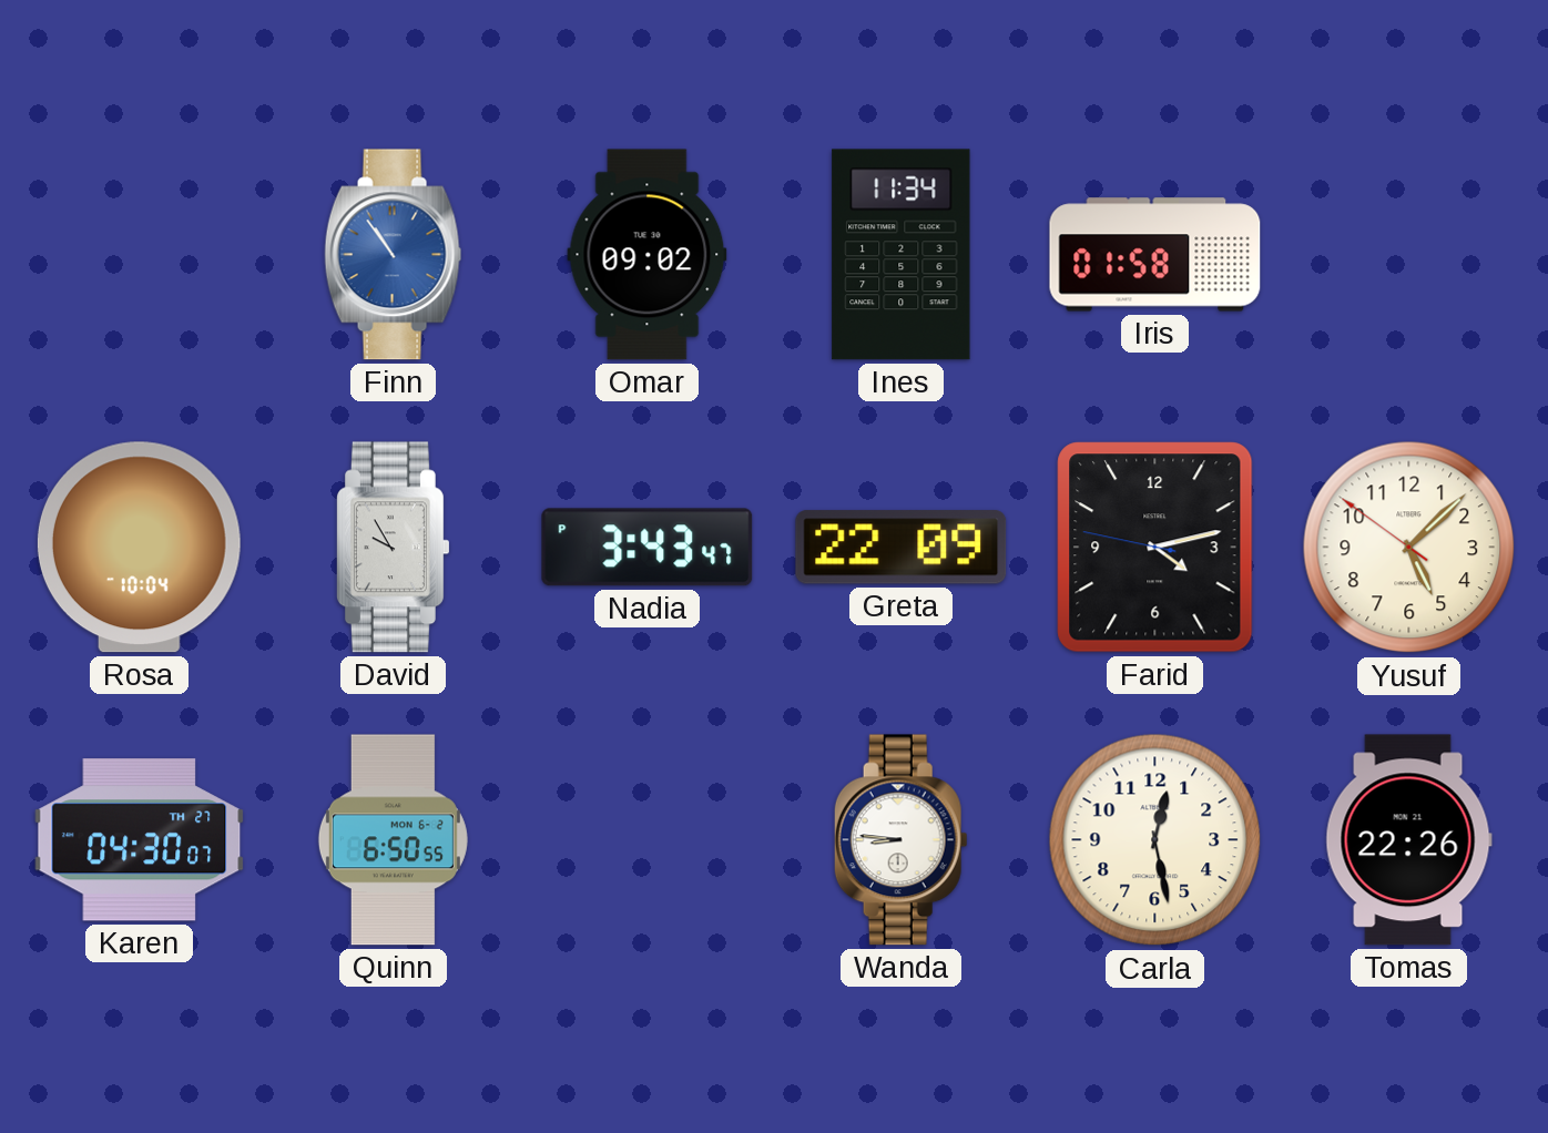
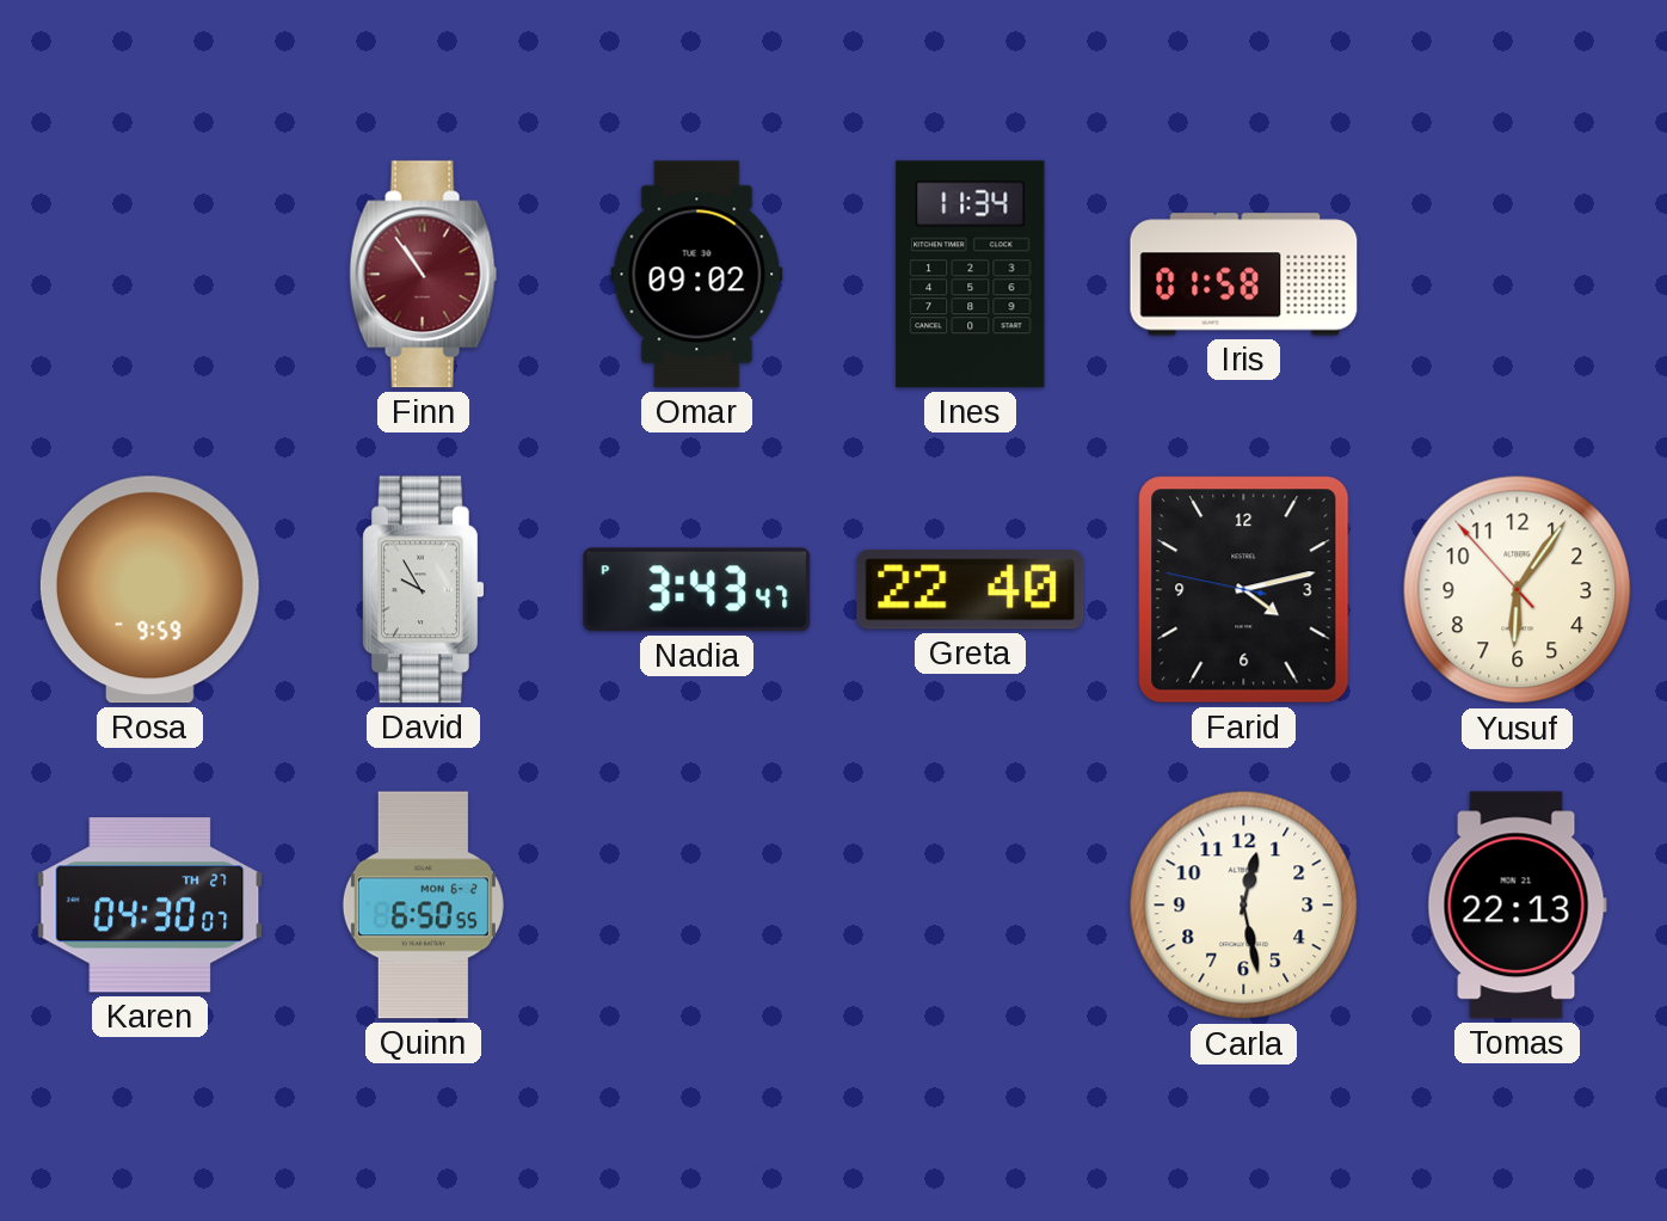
Finn dial: blue -> burgundy (424, 275)
Rosa: 10:04 -> 9:59 (149, 590)
Greta: 22:09 -> 22:40 (971, 590)
Yusuf: 5:07 -> 6:05 (1518, 590)
Wanda: 8:46 -> none (900, 840)
Tomas: 22:26 -> 22:13 (1517, 906)
